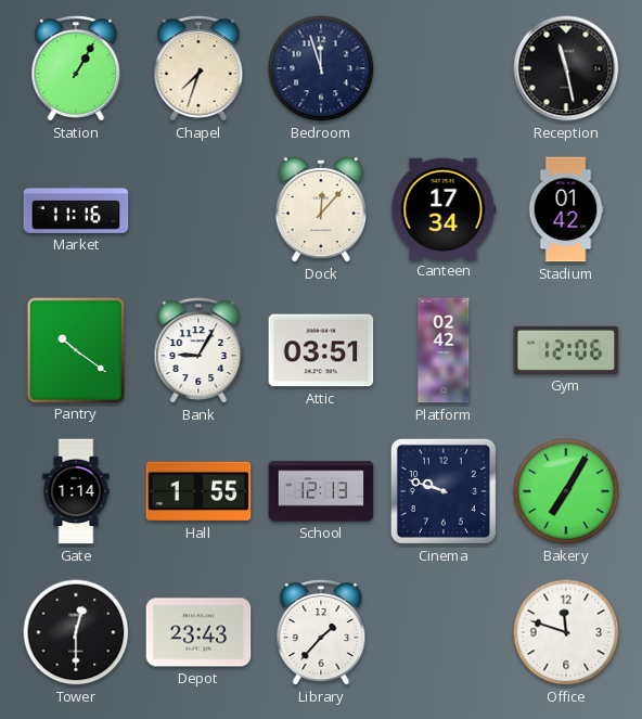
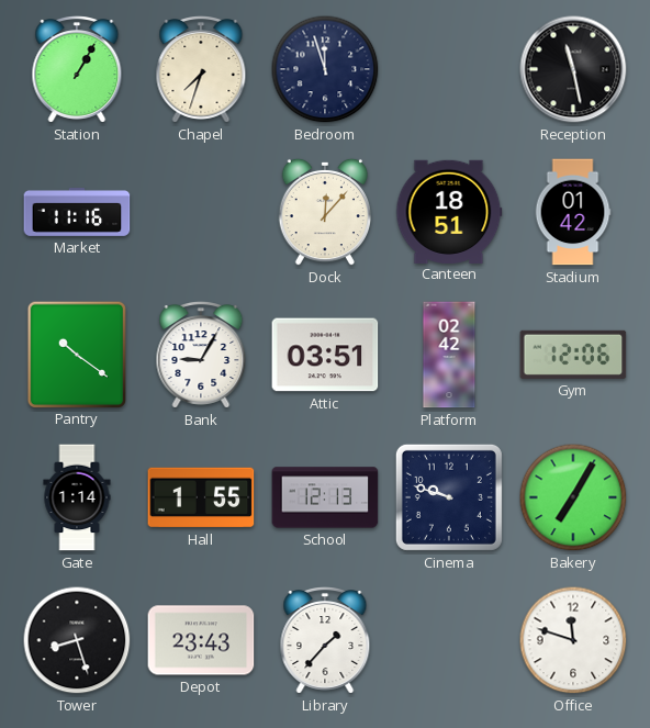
Canteen: 17:34 -> 18:51 (449, 211)
Tower: 12:30 -> 8:27 (77, 640)
